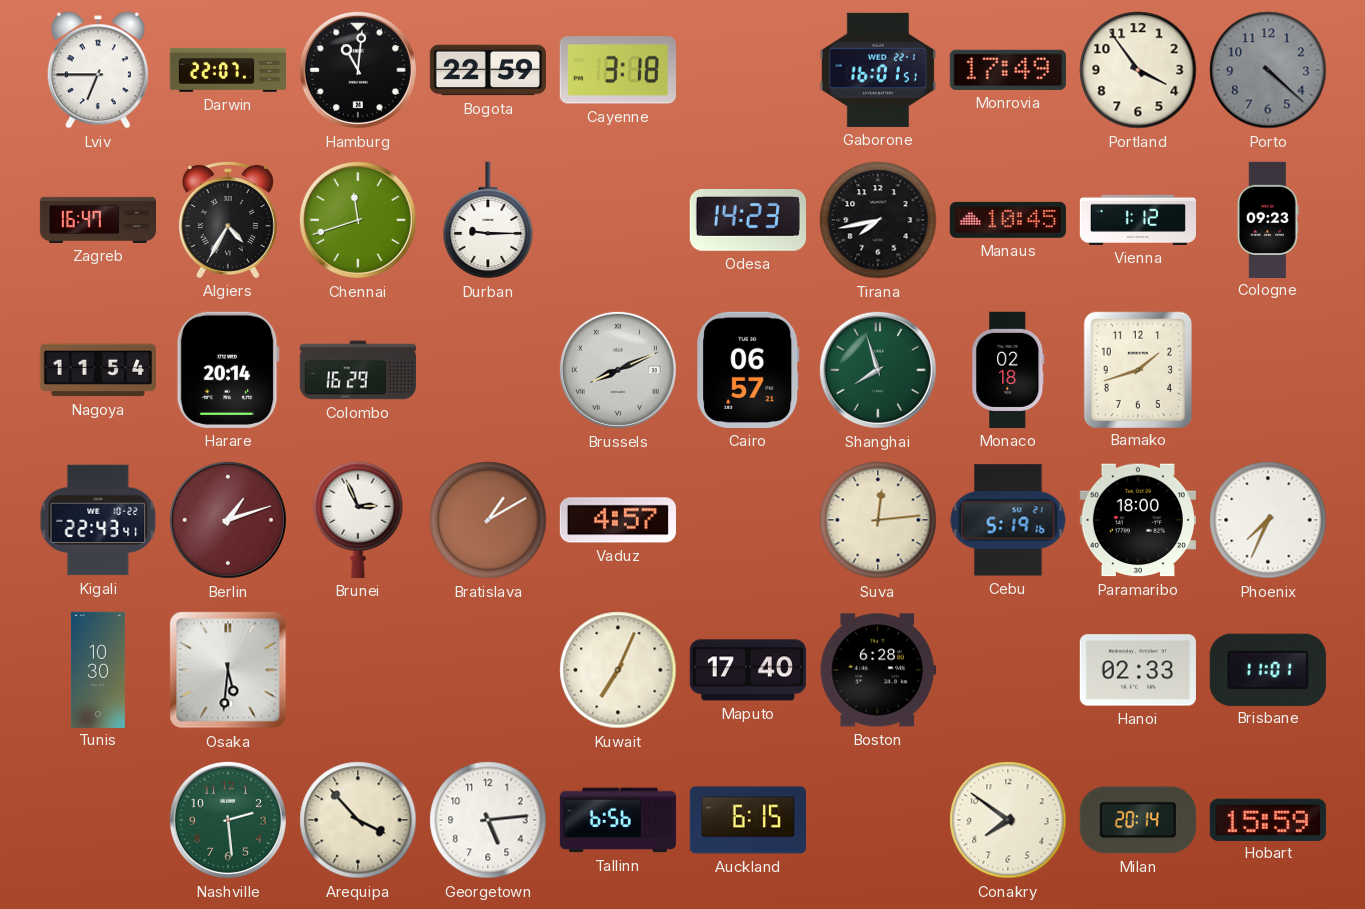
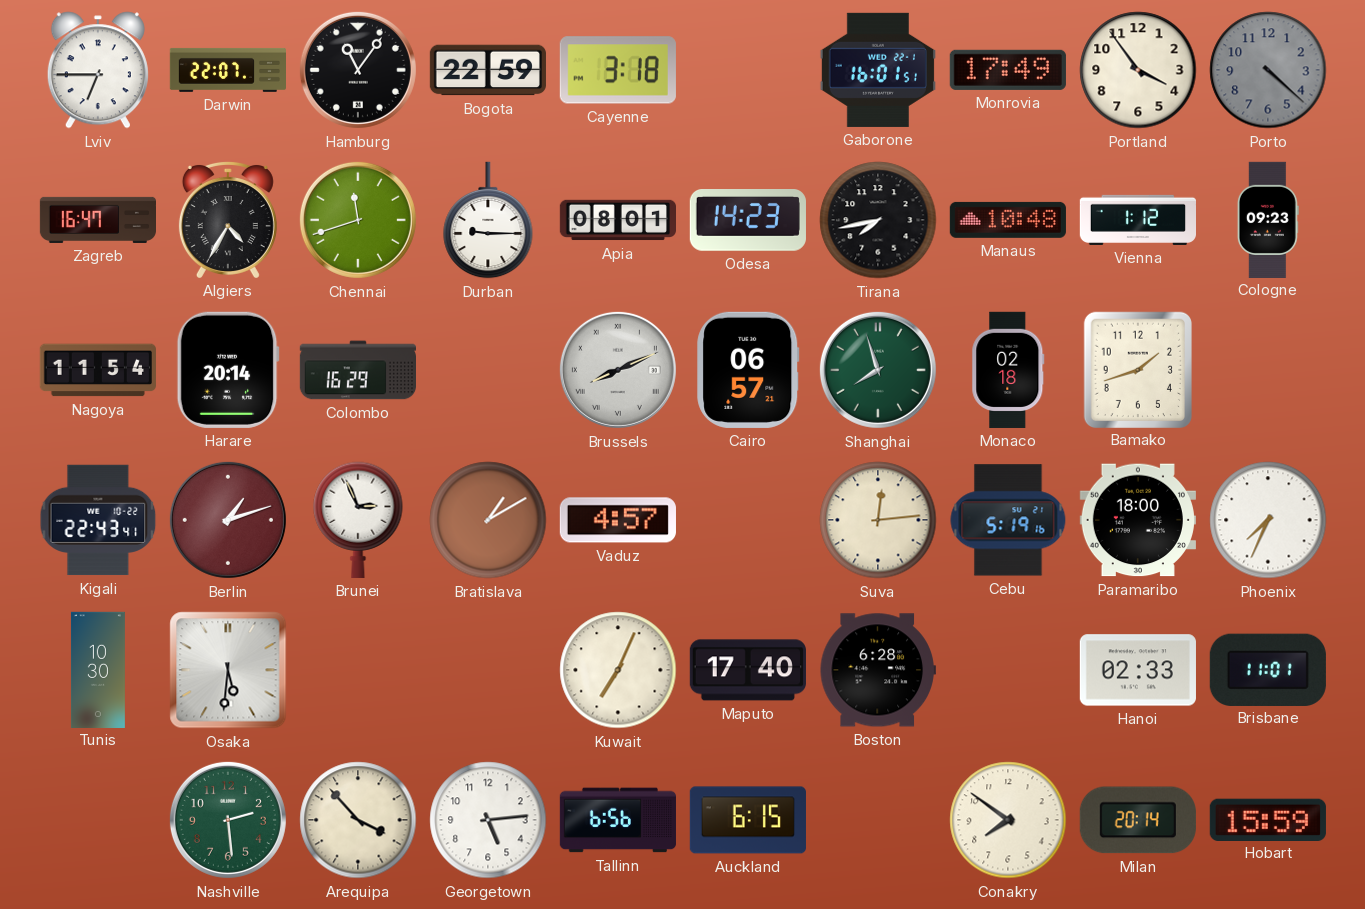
Hamburg: 11:01 -> 11:06 (358, 70)
Apia: none -> 08:01 (617, 220)
Manaus: 10:45 -> 10:48 (1008, 220)
